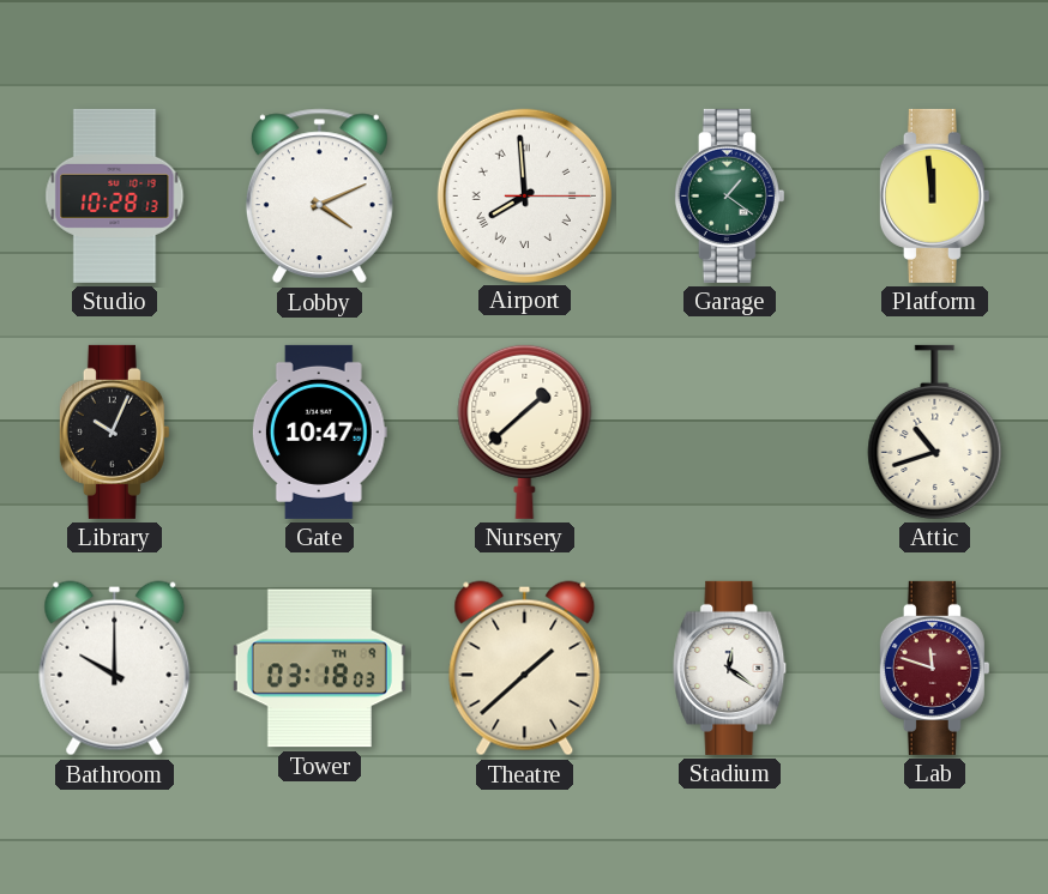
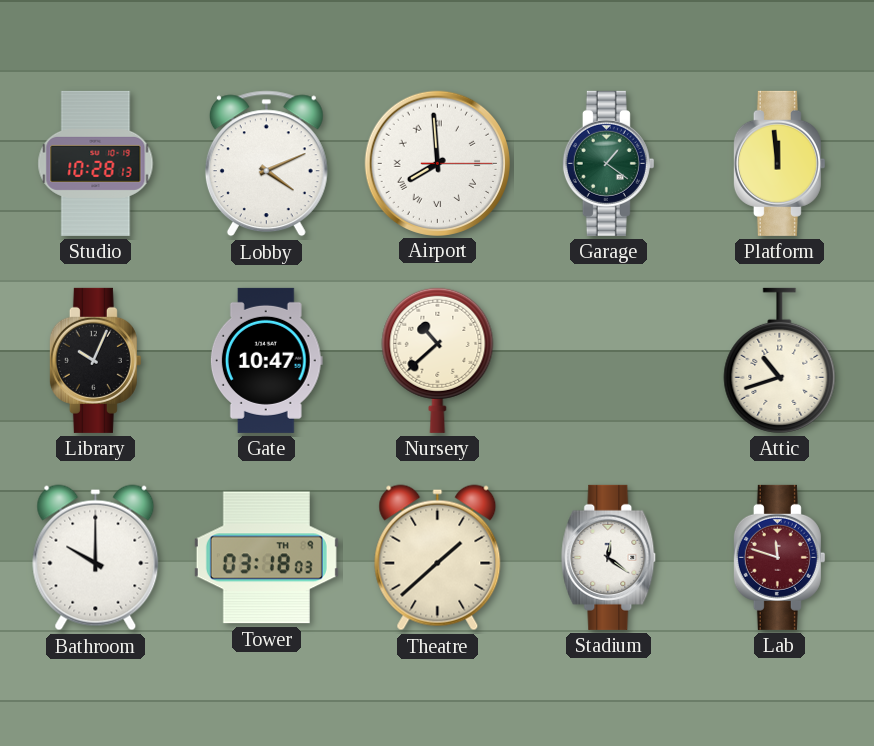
Nursery: 1:38 -> 10:38 (438, 360)
